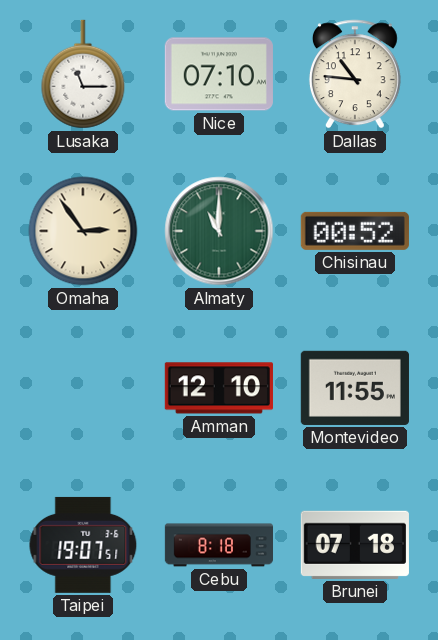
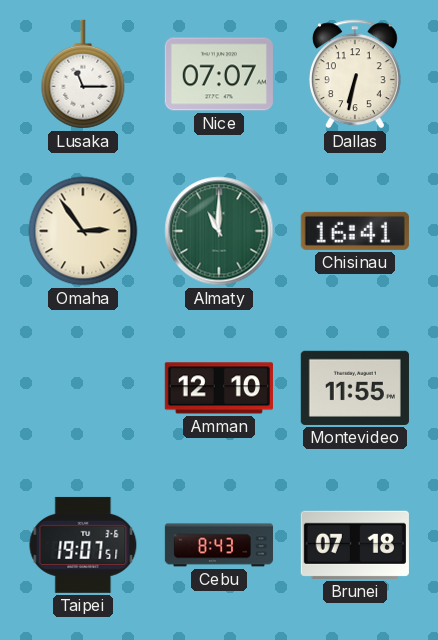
Nice: 07:10 -> 07:07 (219, 74)
Dallas: 10:46 -> 6:32 (355, 74)
Chisinau: 00:52 -> 16:41 (355, 231)
Cebu: 8:18 -> 8:43 (218, 545)
